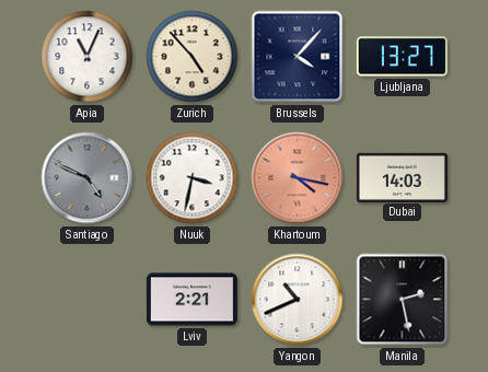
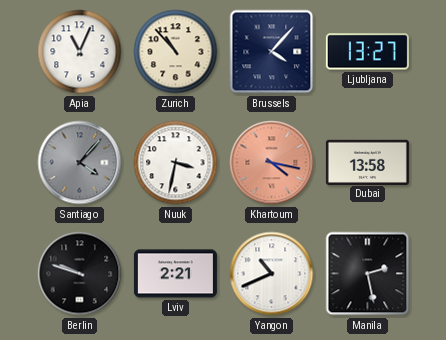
Zurich: 4:53 -> 10:53 (176, 52)
Santiago: 4:49 -> 4:07 (80, 163)
Dubai: 14:03 -> 13:58 (367, 162)
Berlin: none -> 9:48 (80, 274)
